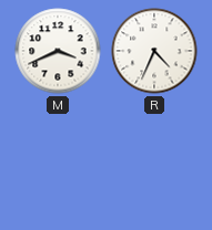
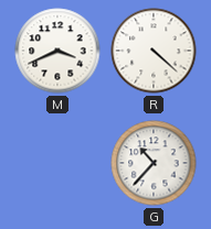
R: 4:34 -> 4:22 (154, 51)
G: none -> 10:37 (154, 163)
